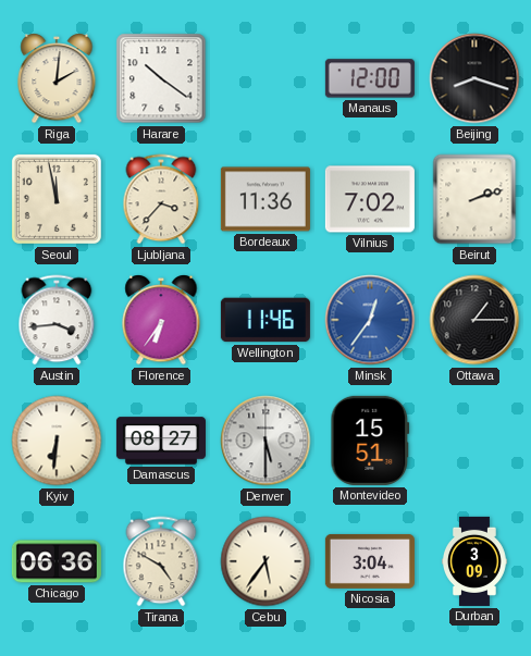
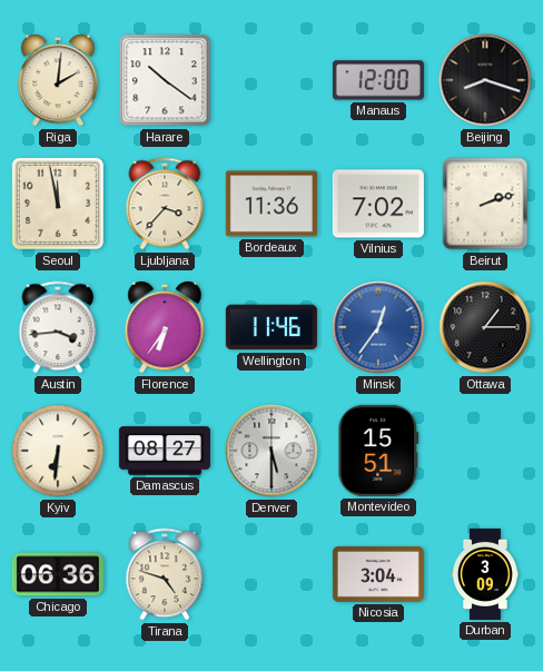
Tirana: 4:50 -> 4:48 (165, 574)
Cebu: 5:36 -> none (265, 561)
